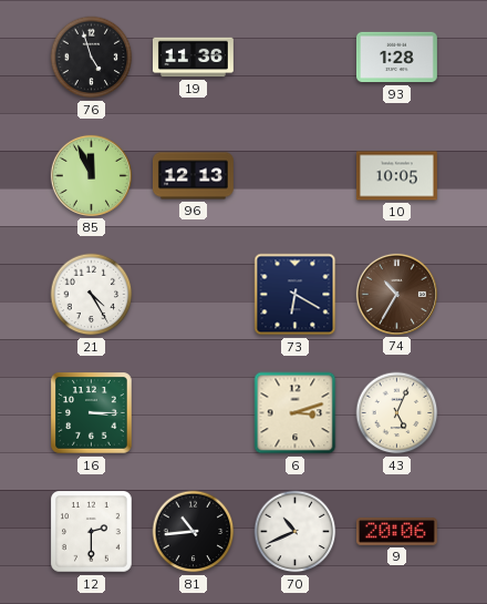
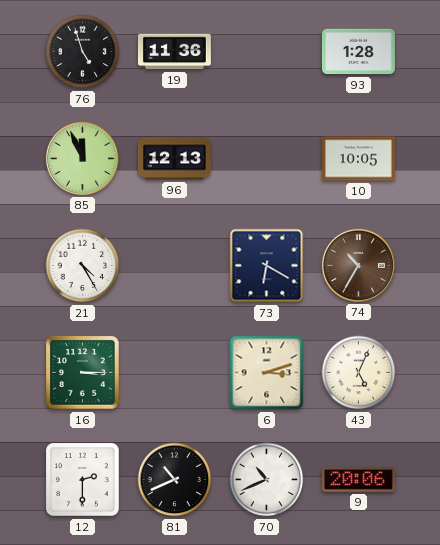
81: 10:44 -> 10:41 (175, 480)
